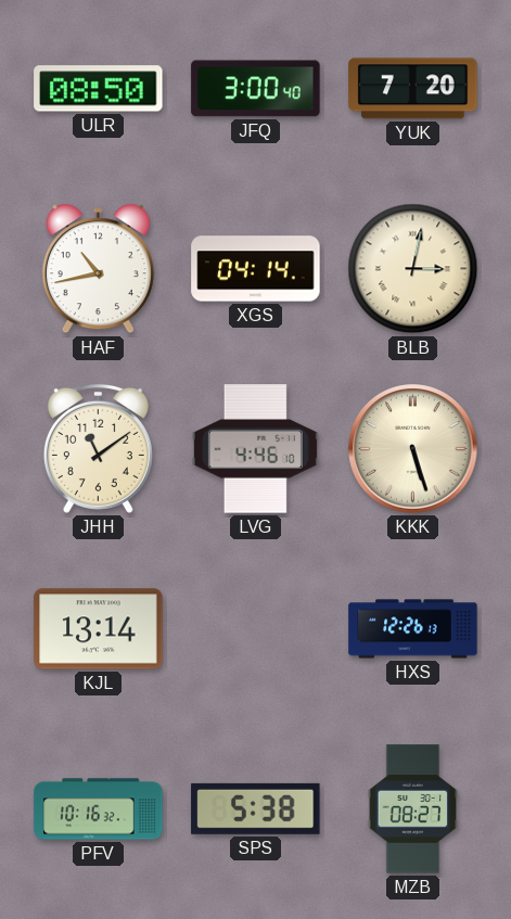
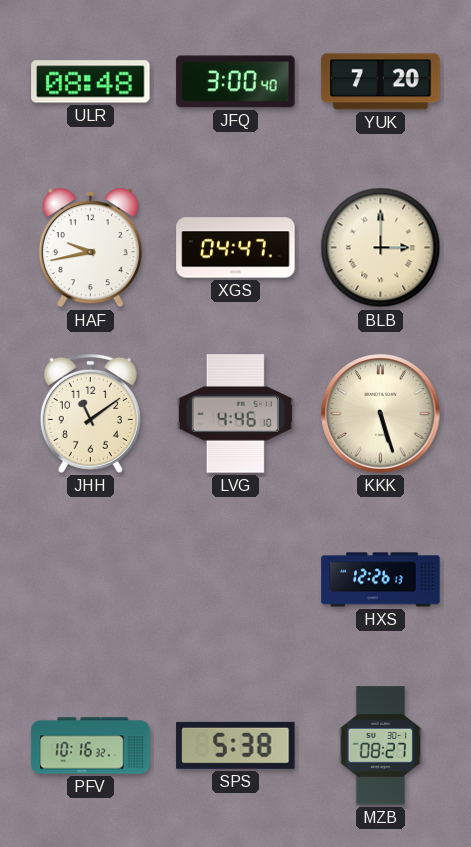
ULR: 08:50 -> 08:48 (91, 82)
HAF: 10:43 -> 9:43 (90, 248)
XGS: 04:14 -> 04:47 (236, 248)
BLB: 3:02 -> 3:00 (381, 248)
KJL: 13:14 -> none (99, 629)
